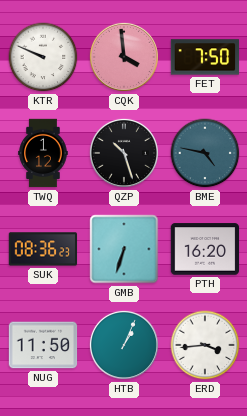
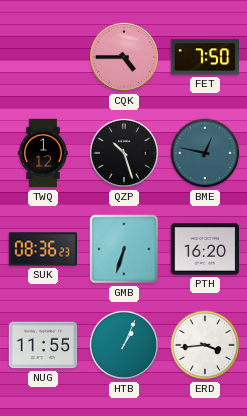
KTR: 9:49 -> none (43, 57)
CQK: 3:59 -> 4:45 (124, 57)
BME: 4:47 -> 12:47 (205, 153)
NUG: 11:50 -> 11:55 (43, 345)
